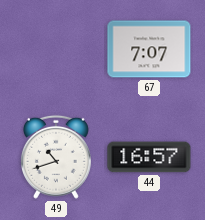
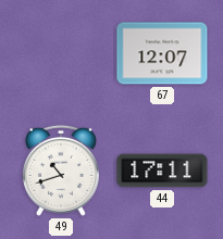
67: 7:07 -> 12:07 (162, 53)
44: 16:57 -> 17:11 (162, 171)
